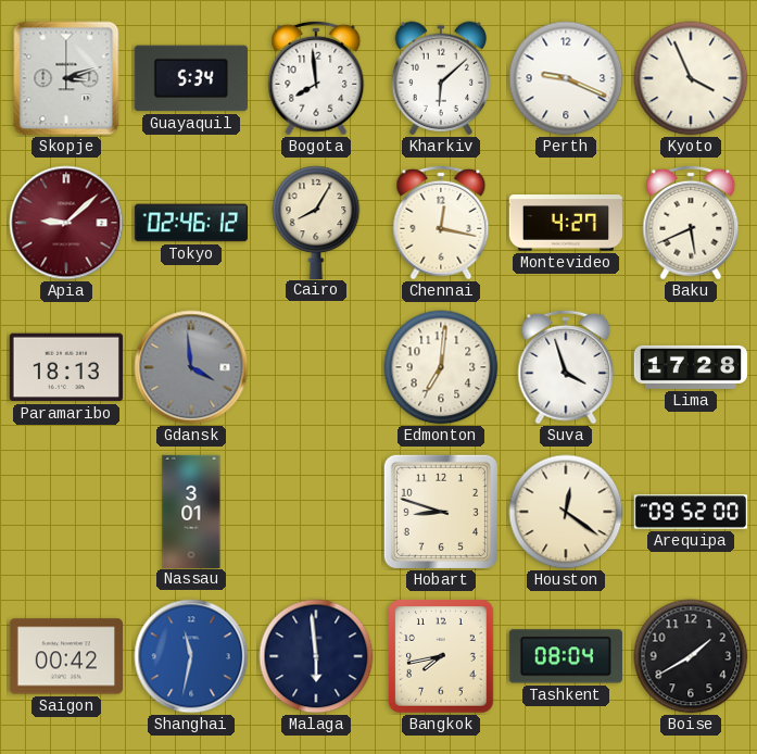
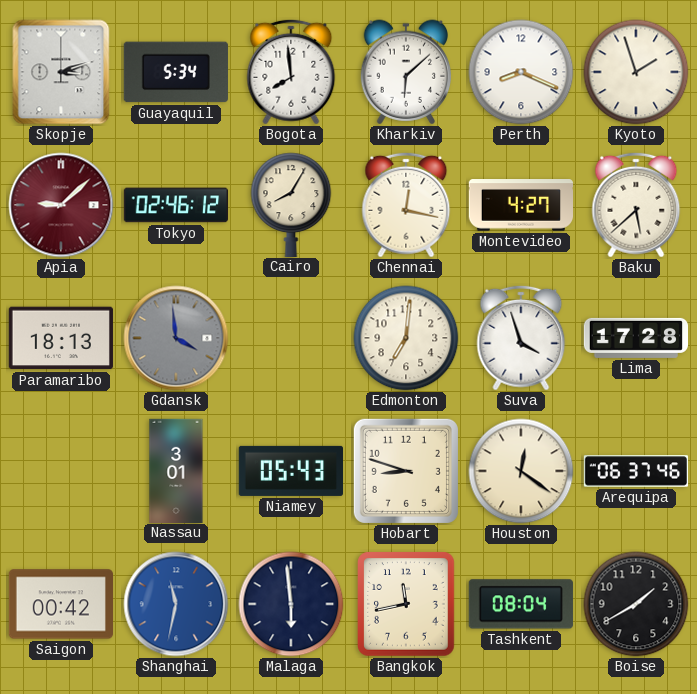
Perth: 9:19 -> 8:19 (521, 72)
Kyoto: 3:56 -> 1:57 (636, 72)
Baku: 5:41 -> 5:38 (636, 205)
Niamey: none -> 05:43 (290, 471)
Arequipa: 09:52 -> 06:37 (636, 471)
Bangkok: 7:43 -> 11:43 (406, 604)
